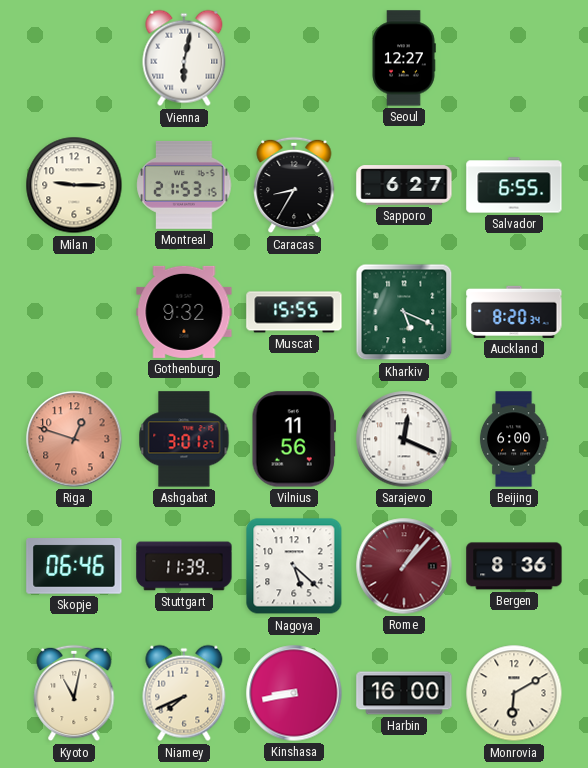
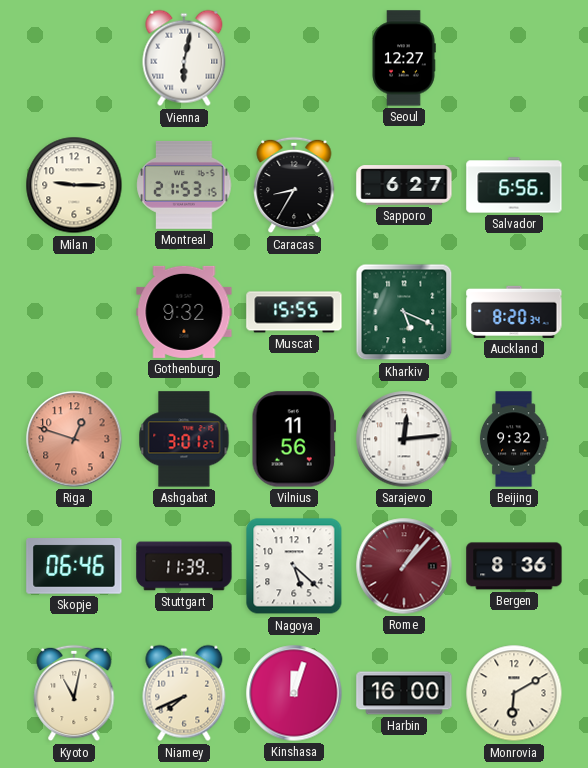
Salvador: 6:55 -> 6:56 (514, 185)
Sarajevo: 12:19 -> 12:14 (404, 439)
Beijing: 6:00 -> 9:32 (514, 439)
Kinshasa: 8:43 -> 12:03 (294, 693)
